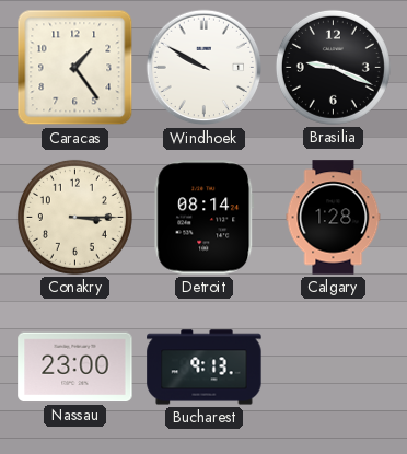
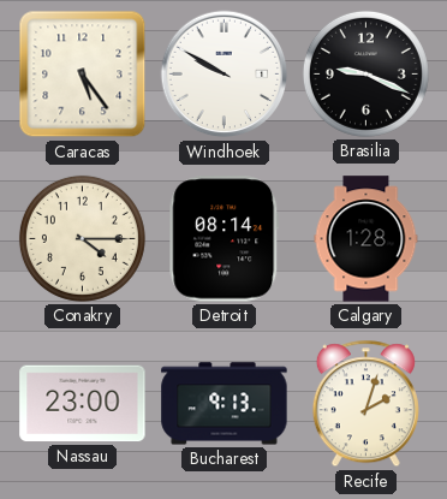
Caracas: 1:24 -> 5:24 (83, 75)
Conakry: 3:15 -> 4:15 (82, 238)
Recife: none -> 2:03 (365, 404)
